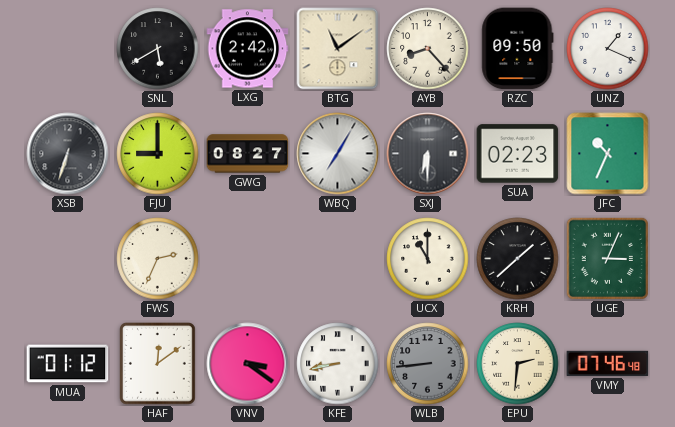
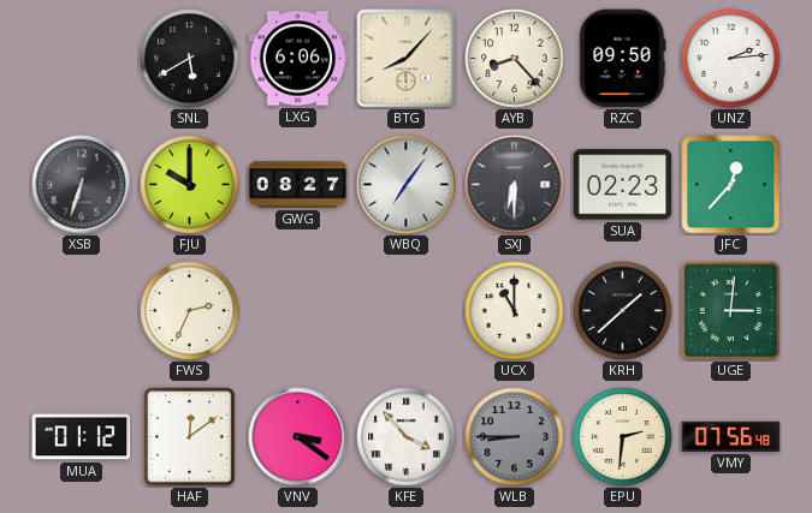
LXG: 2:42 -> 6:06 (298, 59)
BTG: 11:09 -> 8:07 (407, 59)
UNZ: 1:19 -> 2:14 (731, 59)
FJU: 9:00 -> 10:00 (190, 185)
WBQ: 7:05 -> 7:06 (407, 185)
JFC: 10:34 -> 12:37 (731, 185)
UGE: 3:04 -> 3:01 (730, 310)
KFE: 8:43 -> 3:53 (407, 437)
WLB: 8:44 -> 8:45 (515, 437)
VMY: 07:46 -> 07:56 (731, 436)
